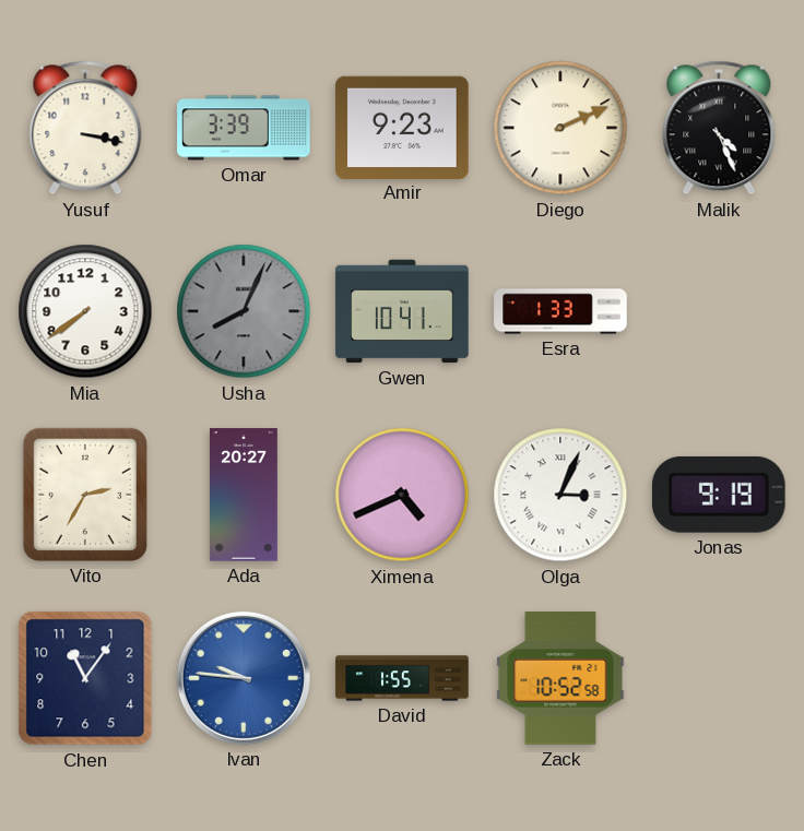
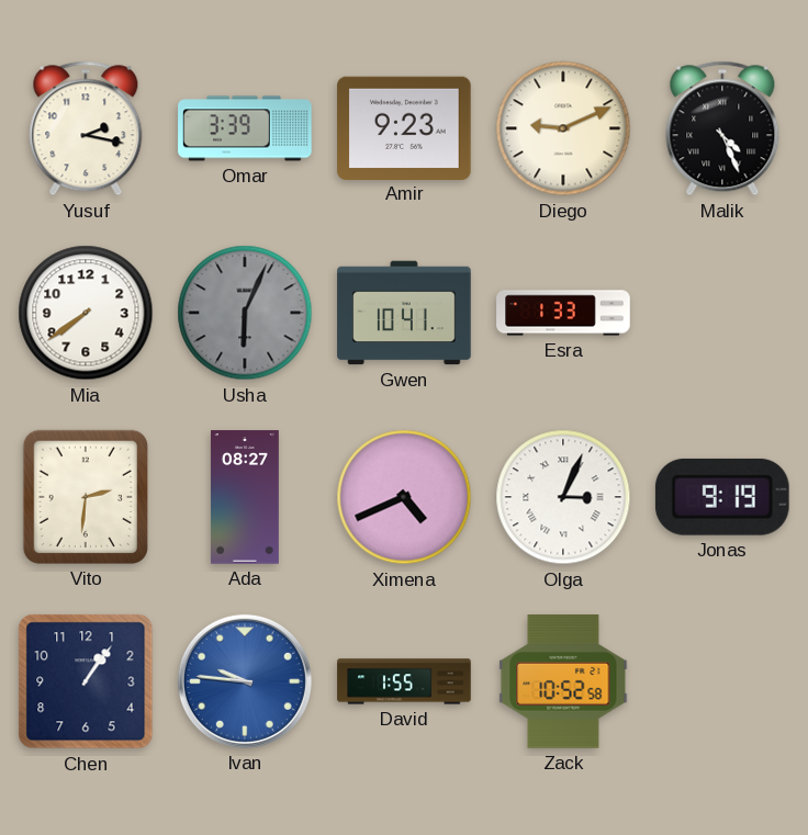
Yusuf: 3:17 -> 2:17 (86, 128)
Diego: 2:11 -> 9:11 (563, 128)
Usha: 8:04 -> 6:04 (245, 313)
Vito: 2:35 -> 2:31 (86, 497)
Ada: 20:27 -> 08:27 (245, 497)
Chen: 11:06 -> 1:06 (86, 681)
